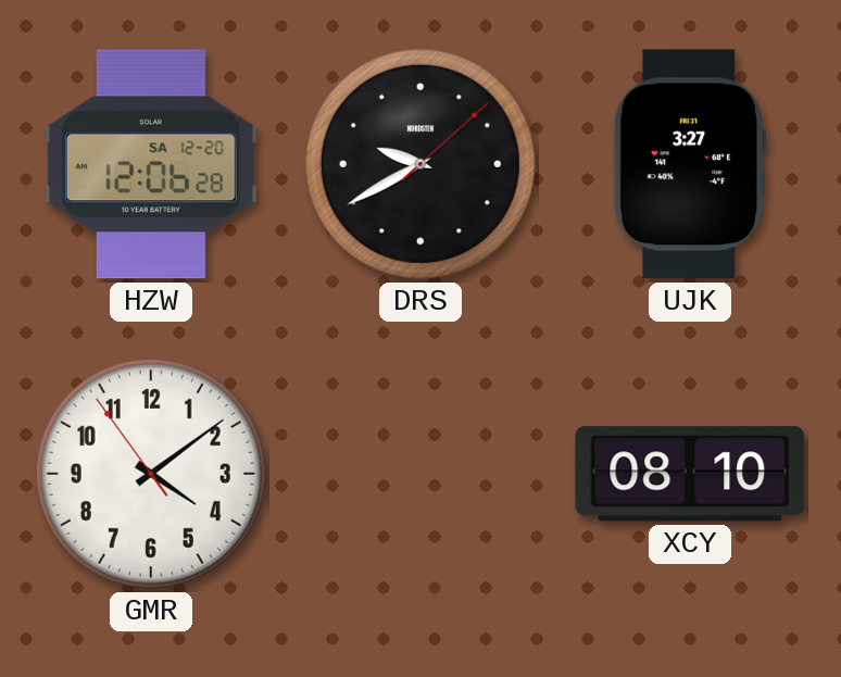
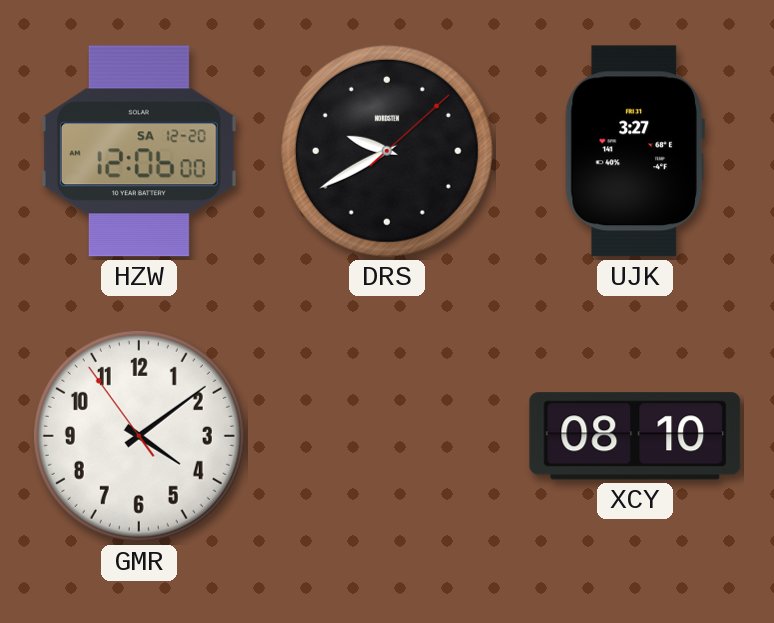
HZW: 12:06:28 -> 12:06:00 (139, 151)
